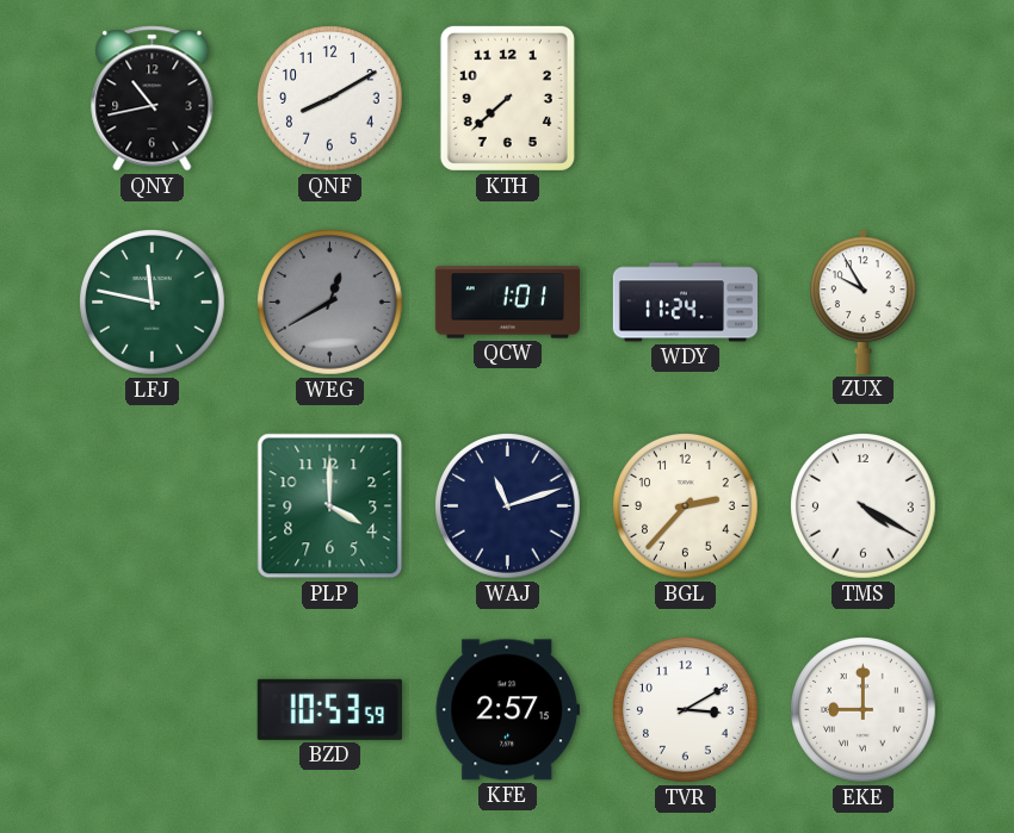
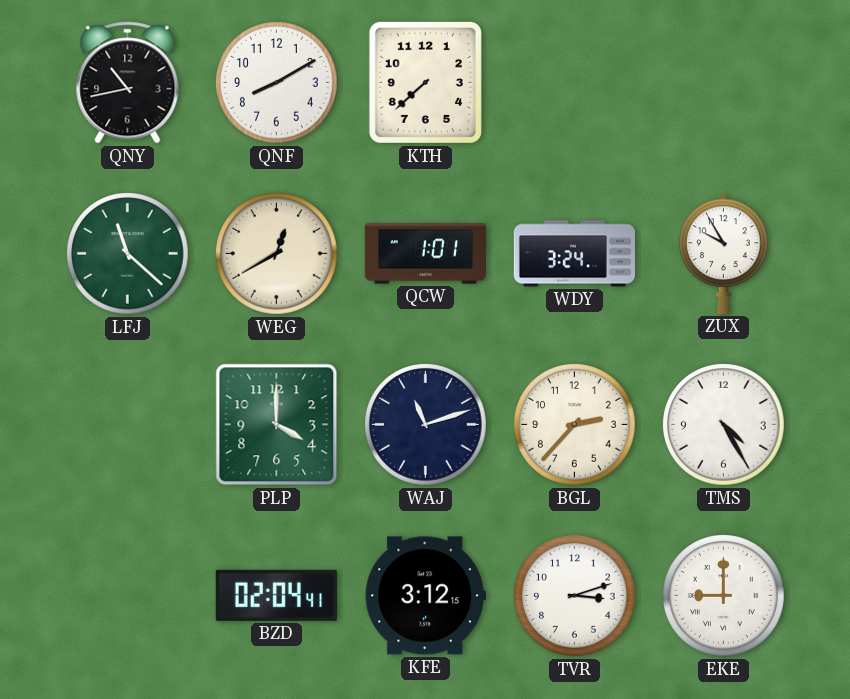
LFJ: 11:47 -> 11:22 (128, 254)
WEG dial: grey -> cream (277, 254)
WDY: 11:24 -> 3:24 (574, 254)
TMS: 4:20 -> 4:25 (724, 425)
BZD: 10:53 -> 02:04 (276, 595)
KFE: 2:57 -> 3:12 (425, 596)
TVR: 3:10 -> 3:12 (575, 596)
